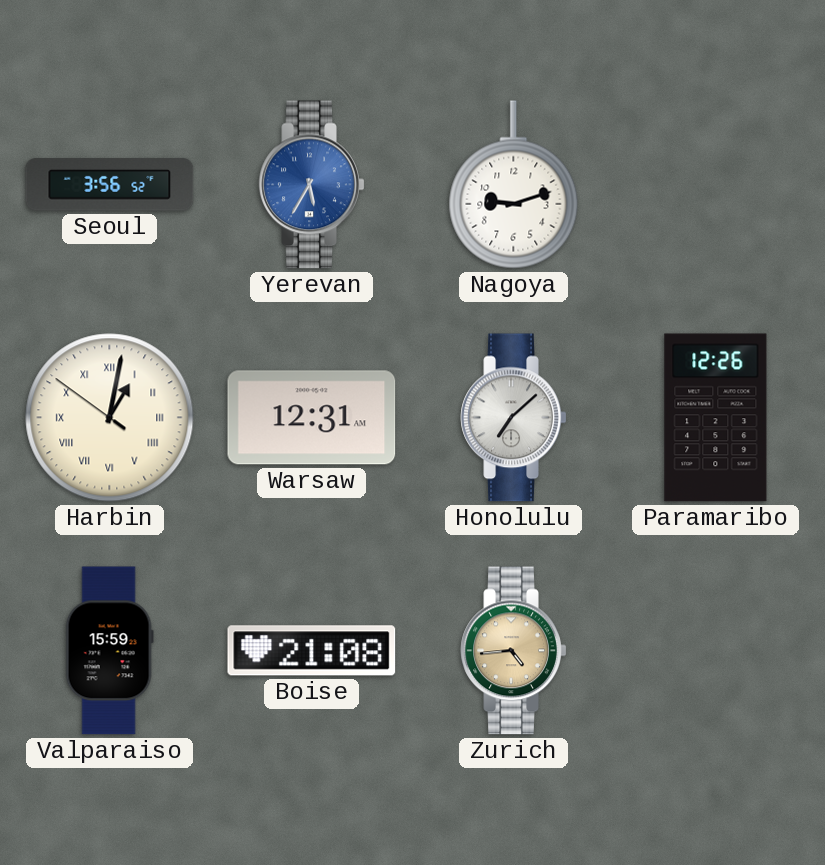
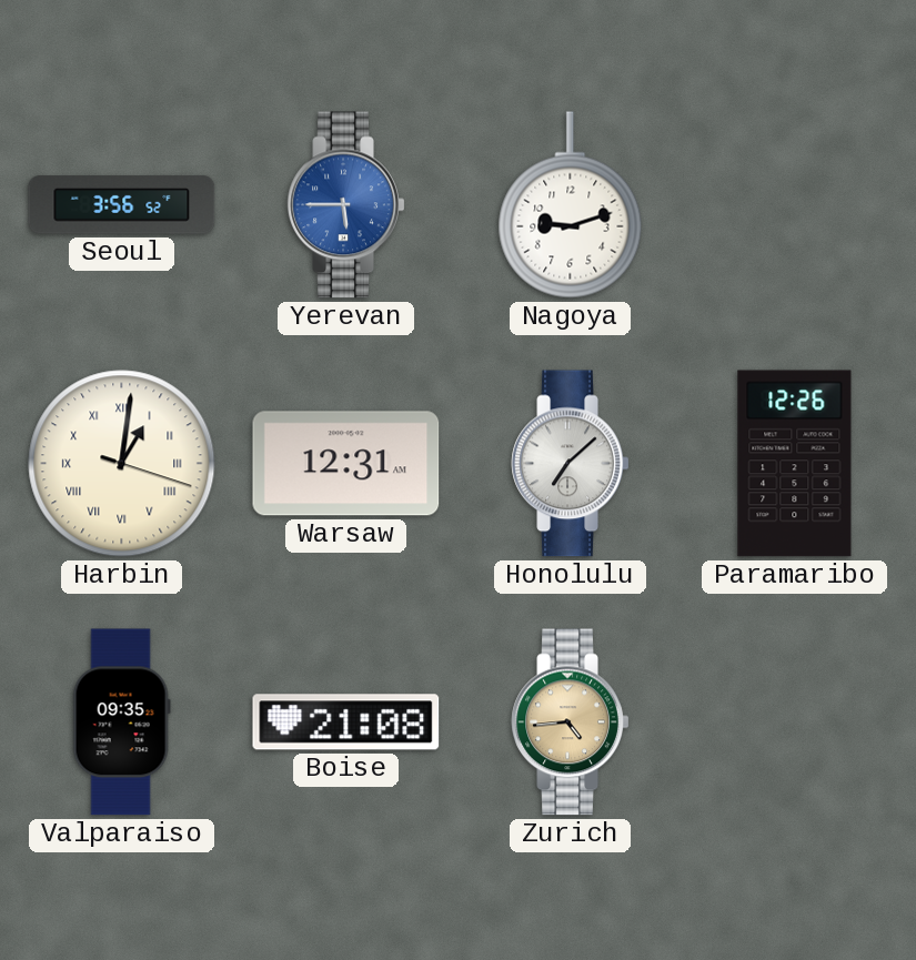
Yerevan: 5:35 -> 5:45 (346, 205)
Harbin: 1:01:51 -> 1:01:18 (122, 464)
Valparaiso: 15:59 -> 09:35 (121, 722)
